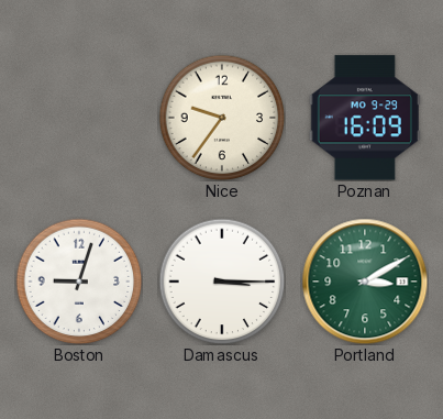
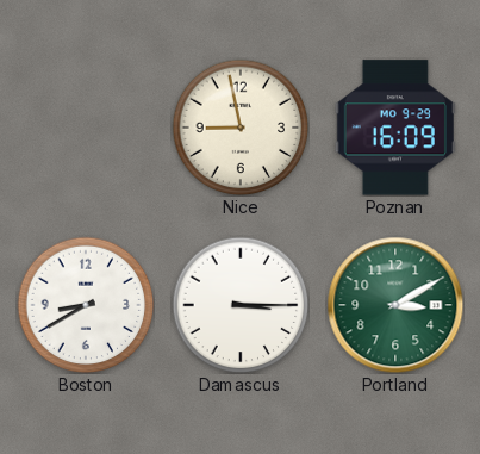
Nice: 9:36 -> 8:58 (241, 128)
Boston: 9:03 -> 8:40 (86, 305)
